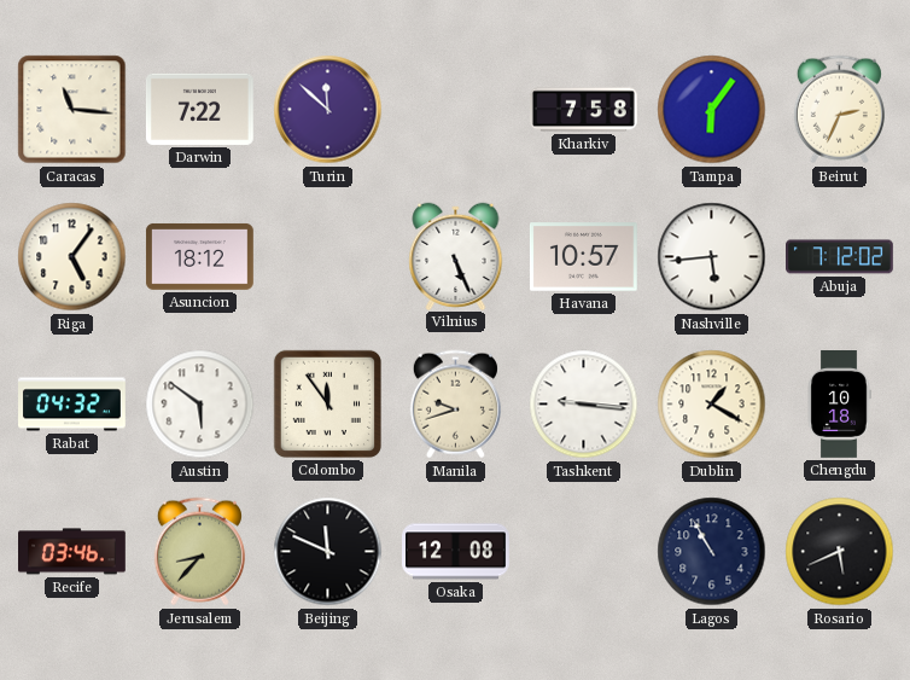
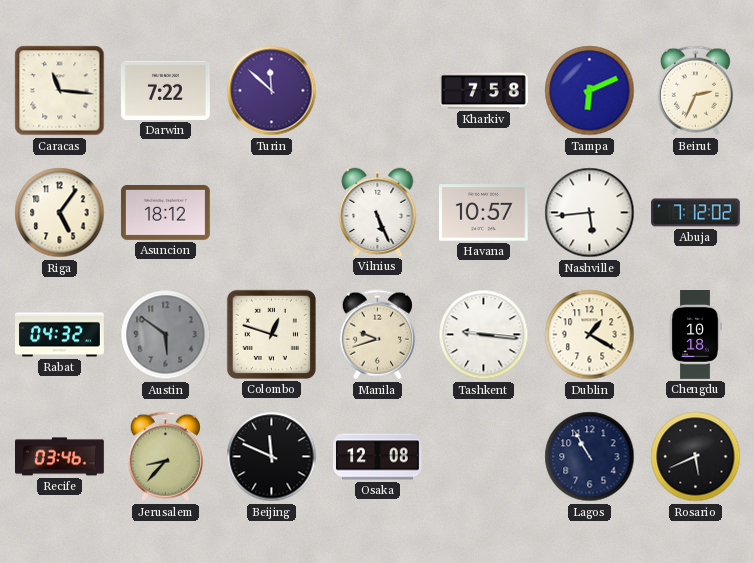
Tampa: 6:06 -> 6:11 (590, 91)
Austin dial: white -> grey (166, 335)
Colombo: 11:54 -> 12:48 (271, 334)
